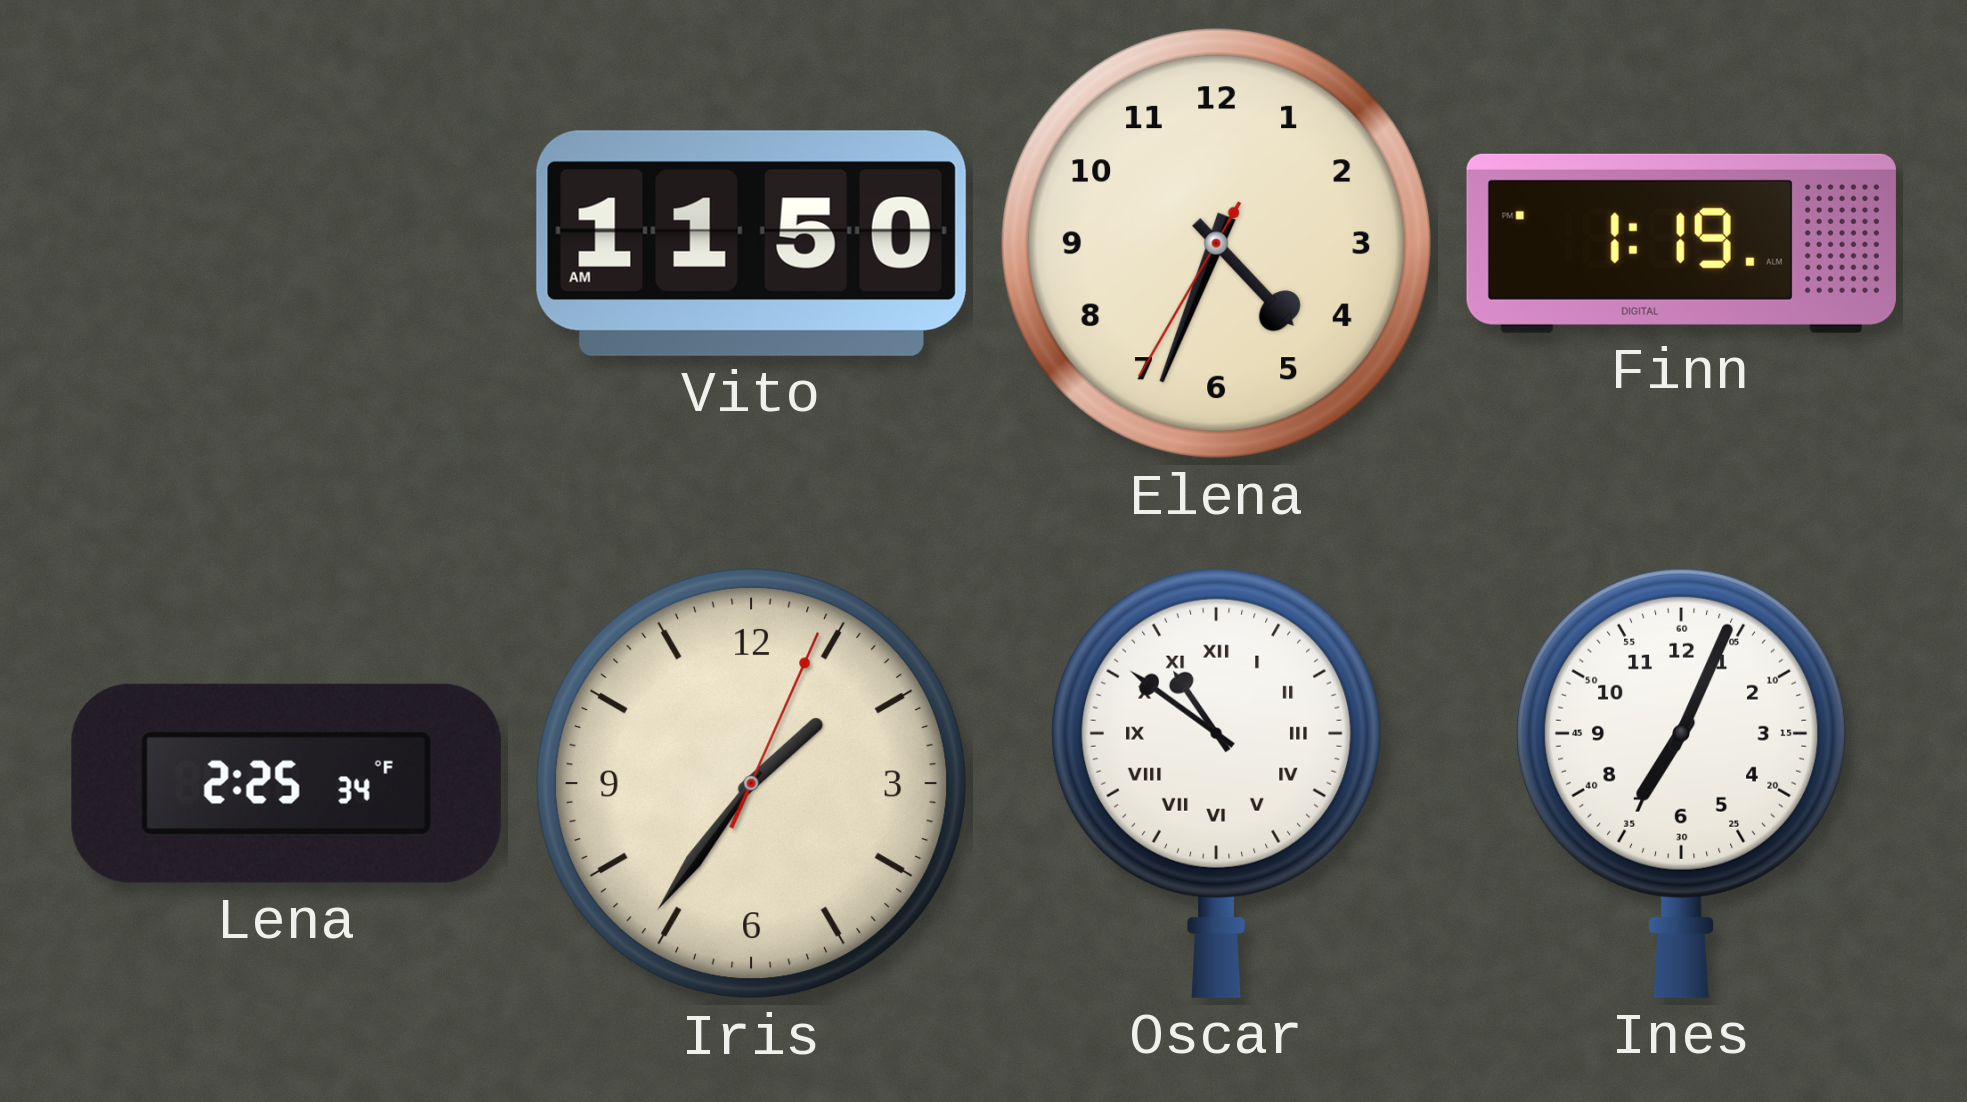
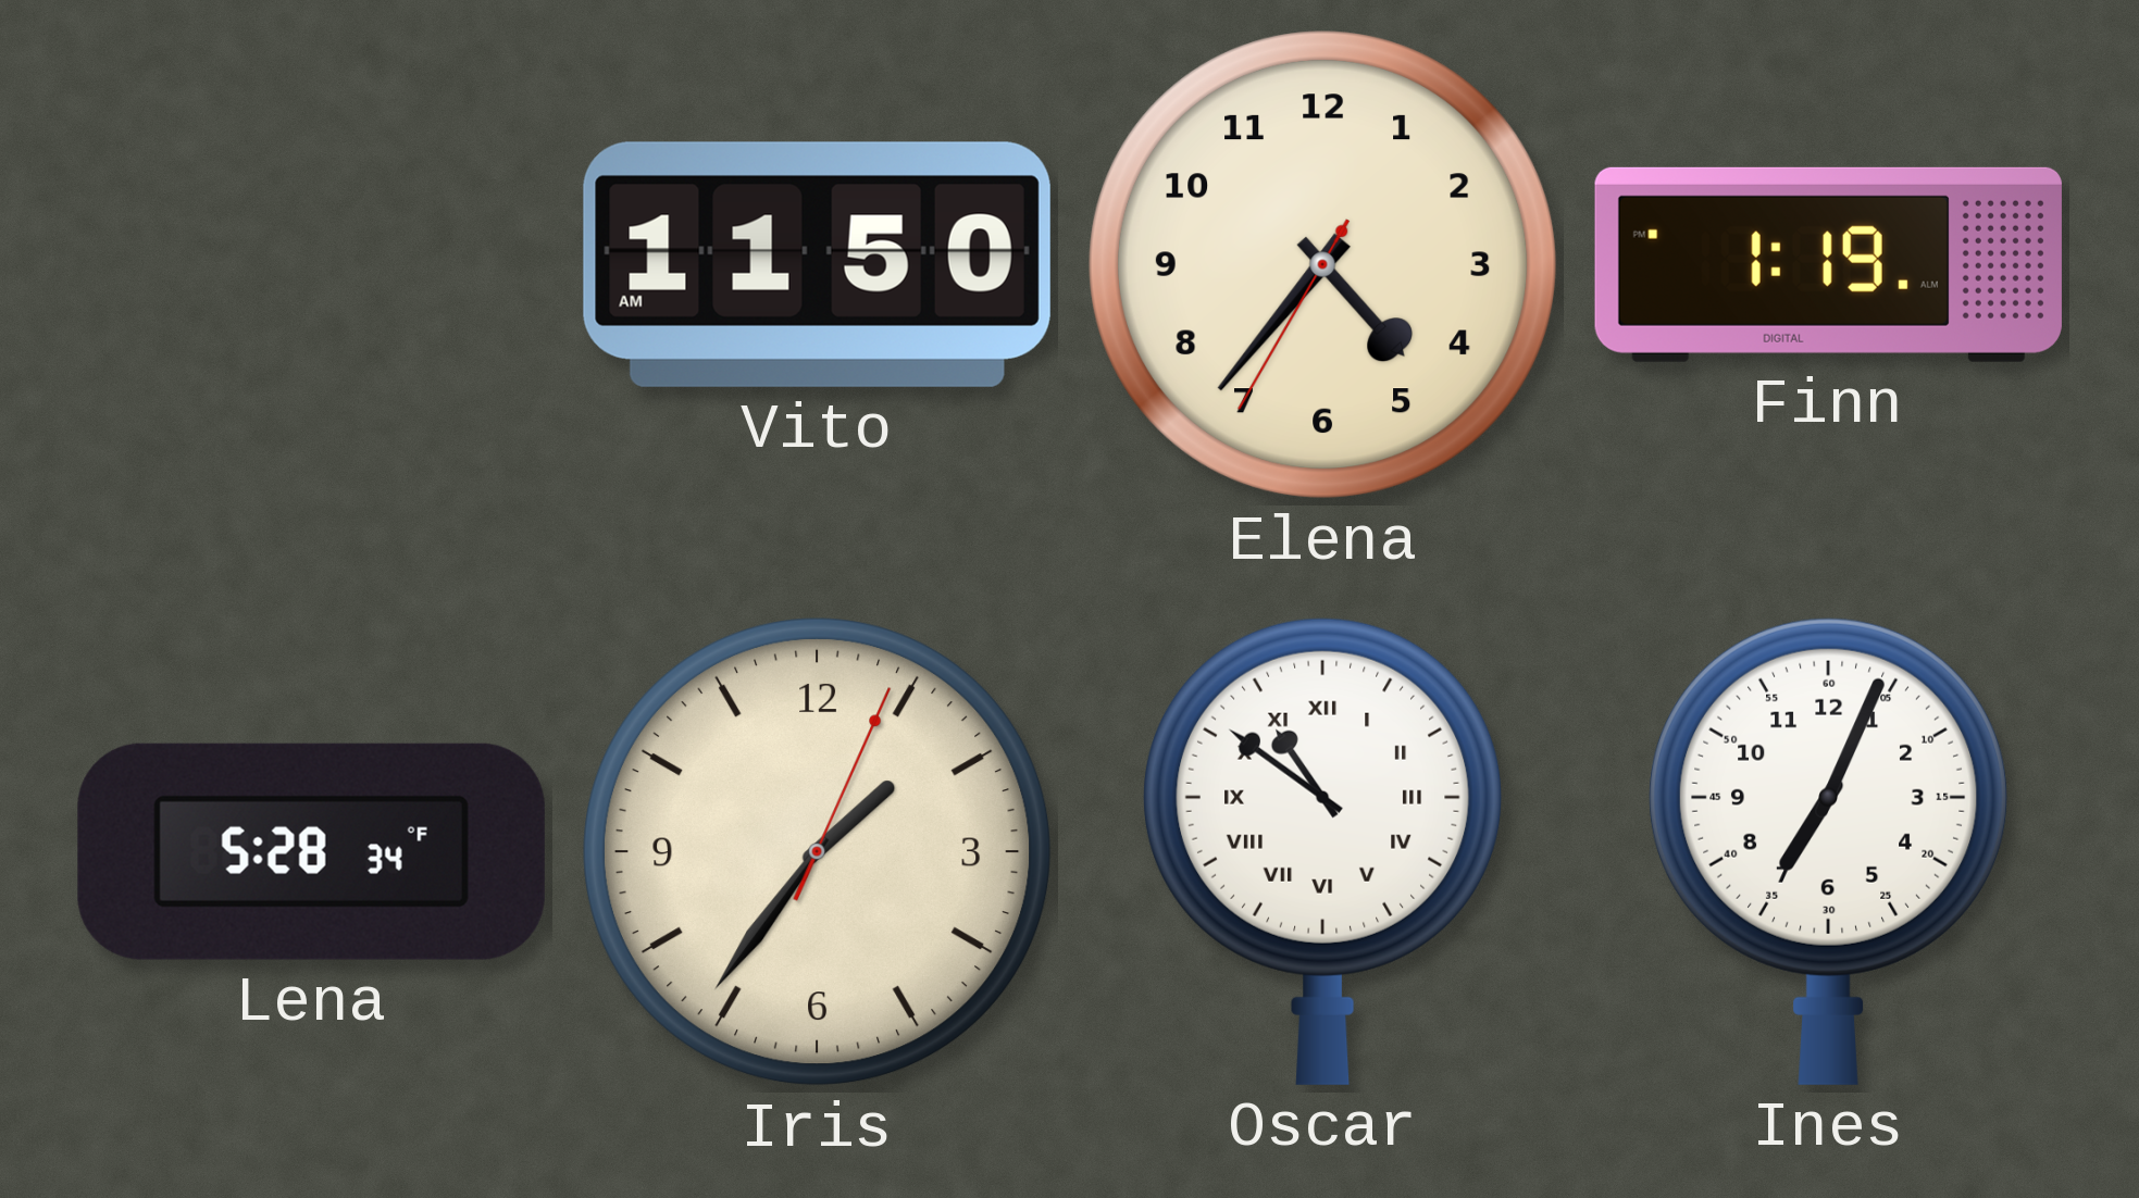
Elena: 4:33 -> 4:36 (1323, 265)
Lena: 2:25 -> 5:28 (311, 851)
